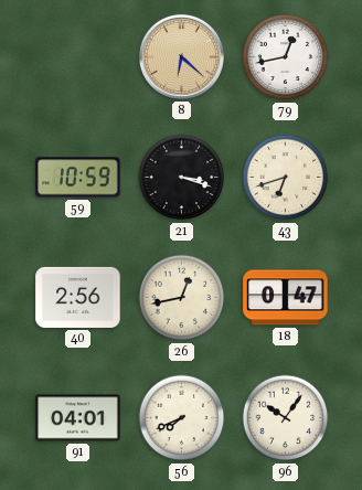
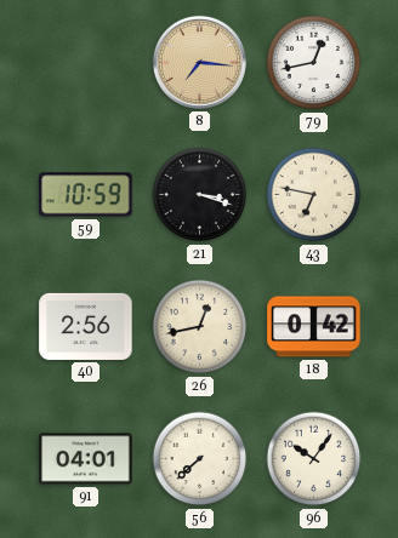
8: 6:22 -> 7:16 (199, 62)
43: 6:42 -> 6:47 (314, 195)
18: 0:47 -> 0:42 (314, 327)
56: 7:41 -> 7:38 (200, 459)
